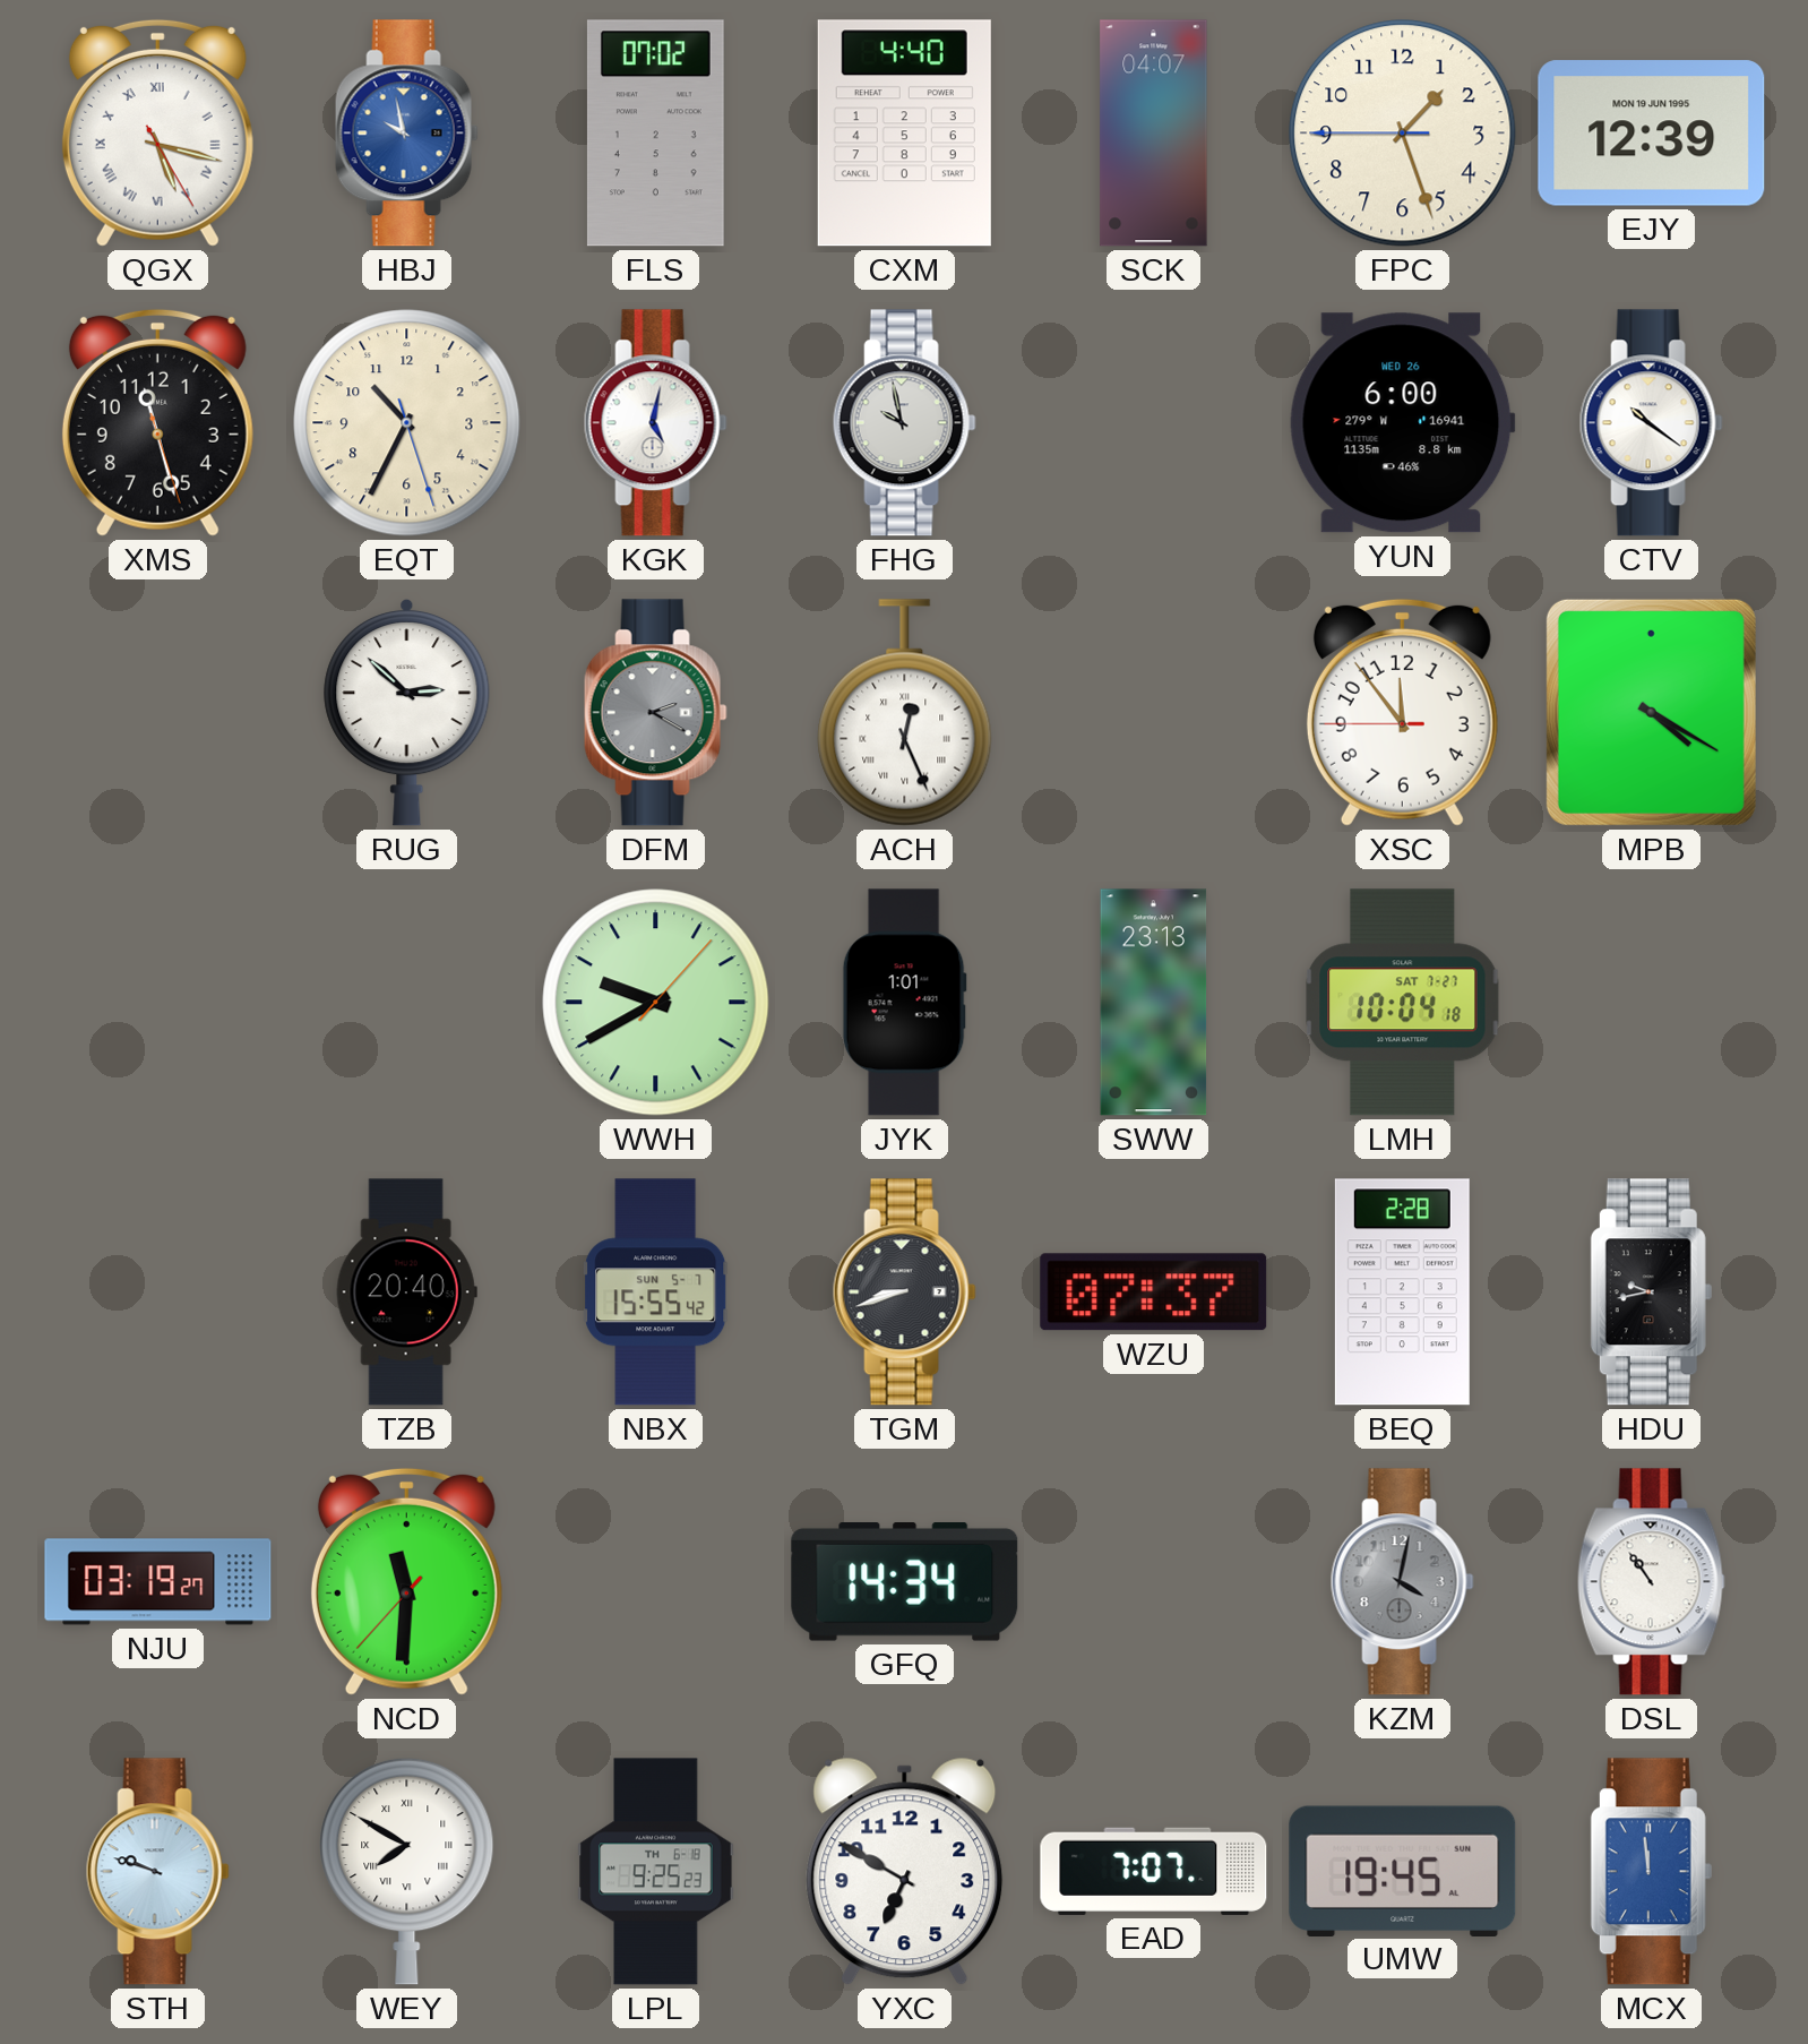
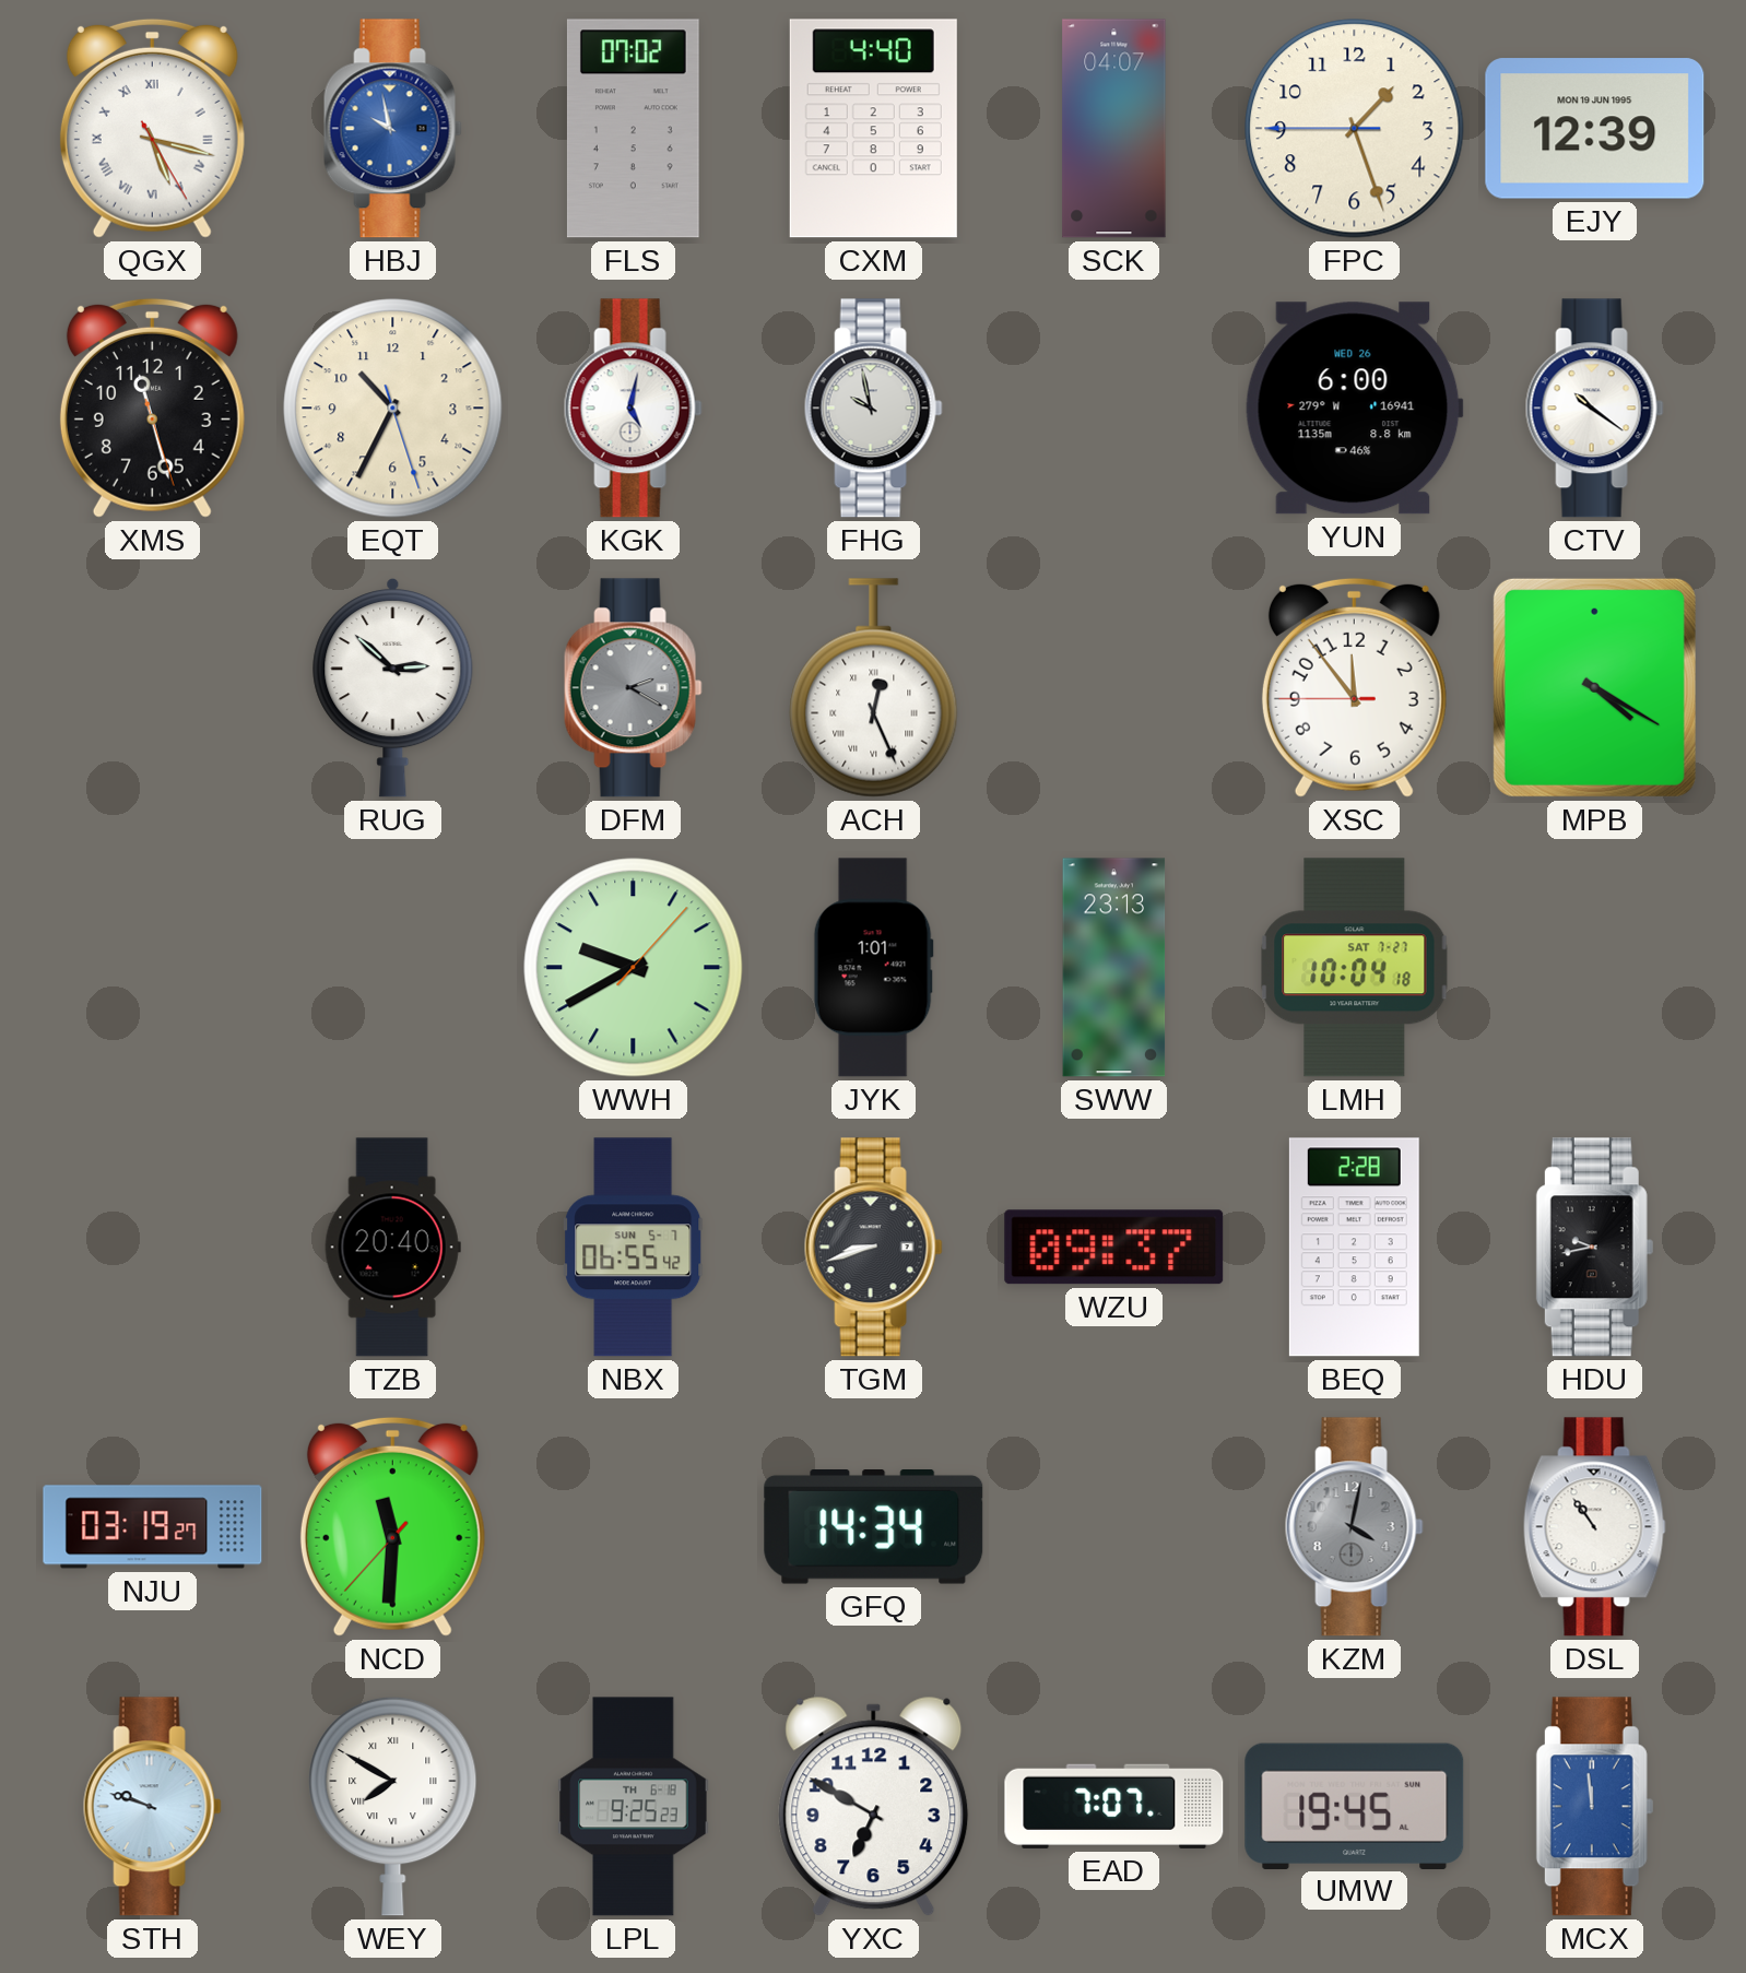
NBX: 15:55 -> 06:55 (634, 1248)
WZU: 07:37 -> 09:37 (1114, 1248)
